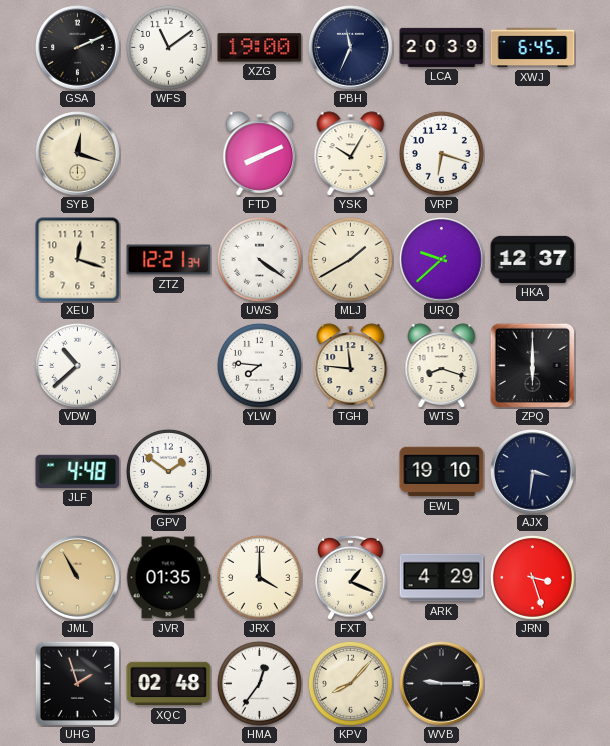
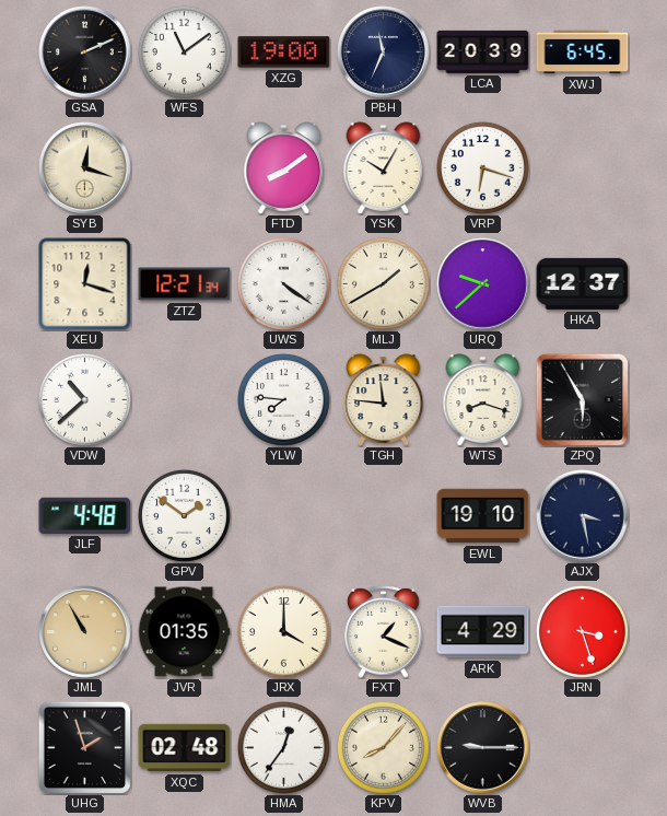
FTD: 8:11 -> 8:09 (284, 168)
ZPQ: 6:00 -> 5:55 (582, 399)
AJX: 3:31 -> 3:28 (583, 516)
